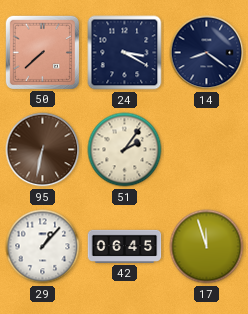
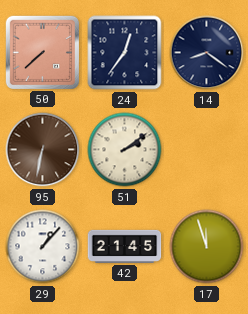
24: 3:20 -> 12:36 (125, 53)
51: 2:06 -> 2:09 (125, 150)
42: 06:45 -> 21:45 (125, 246)
